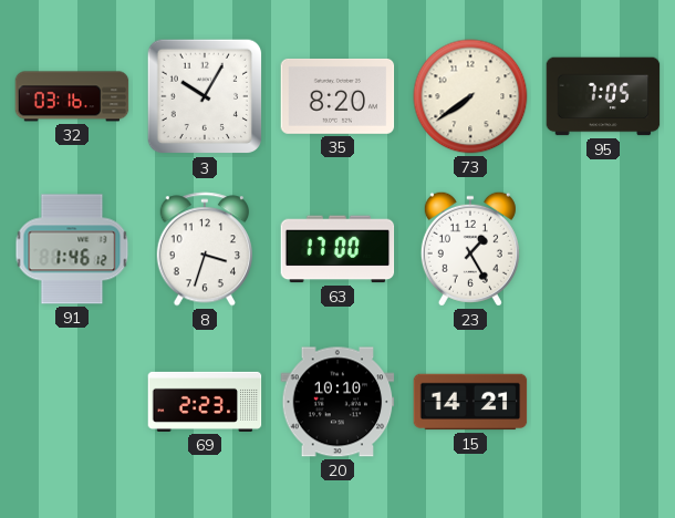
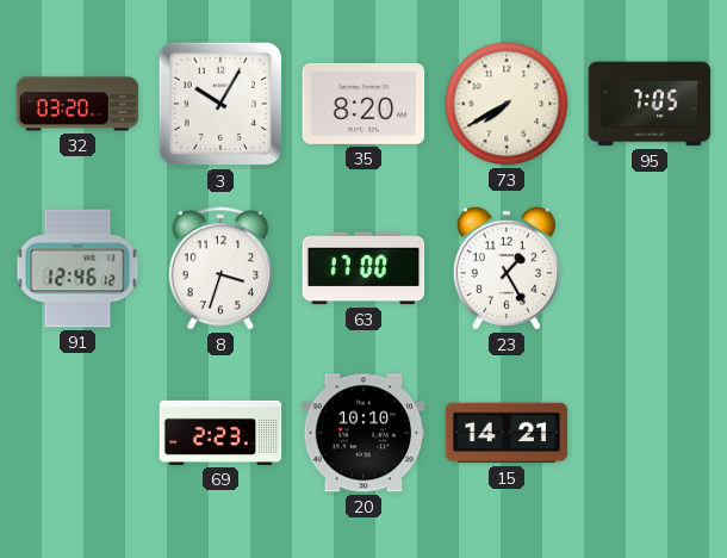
32: 03:16 -> 03:20 (77, 104)
73: 7:39 -> 7:40 (507, 104)
91: 1:46 -> 12:46 (77, 268)
